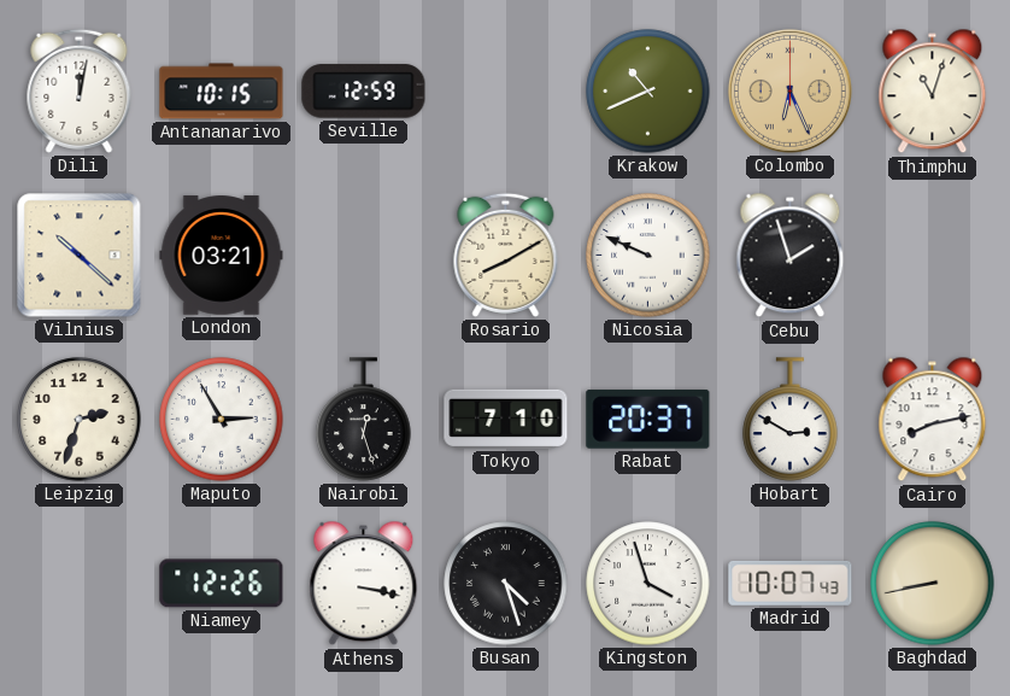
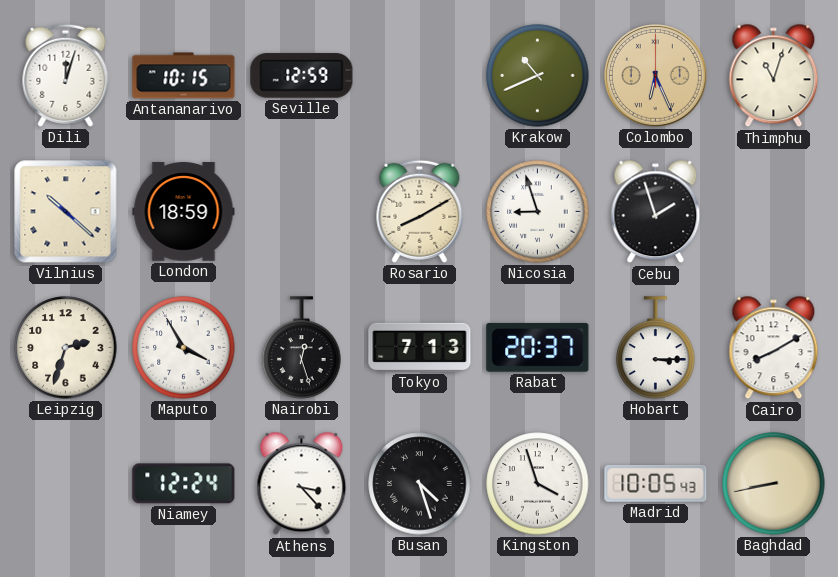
Dili: 12:02 -> 12:03 (66, 75)
London: 03:21 -> 18:59 (184, 212)
Nicosia: 9:49 -> 8:57 (538, 212)
Maputo: 2:55 -> 3:55 (184, 348)
Tokyo: 7:10 -> 7:13 (420, 347)
Hobart: 2:50 -> 3:15 (656, 348)
Cairo: 8:13 -> 8:10 (774, 348)
Niamey: 12:26 -> 12:24 (184, 484)
Athens: 3:17 -> 3:23 (302, 484)
Madrid: 10:07 -> 10:05 (656, 483)
